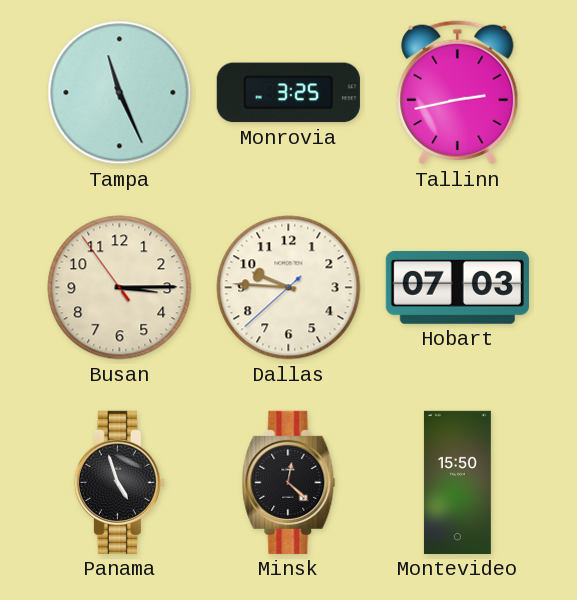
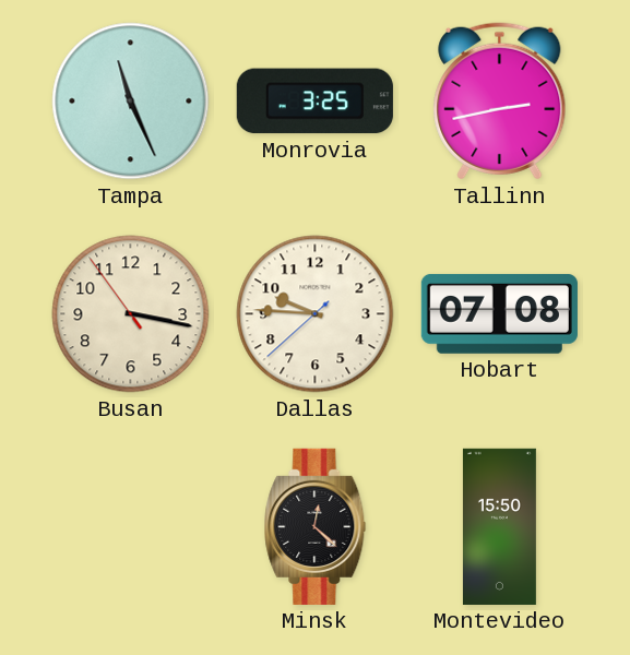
Busan: 3:14 -> 3:16 (131, 314)
Hobart: 07:03 -> 07:08 (499, 313)
Panama: 4:57 -> none (119, 482)
